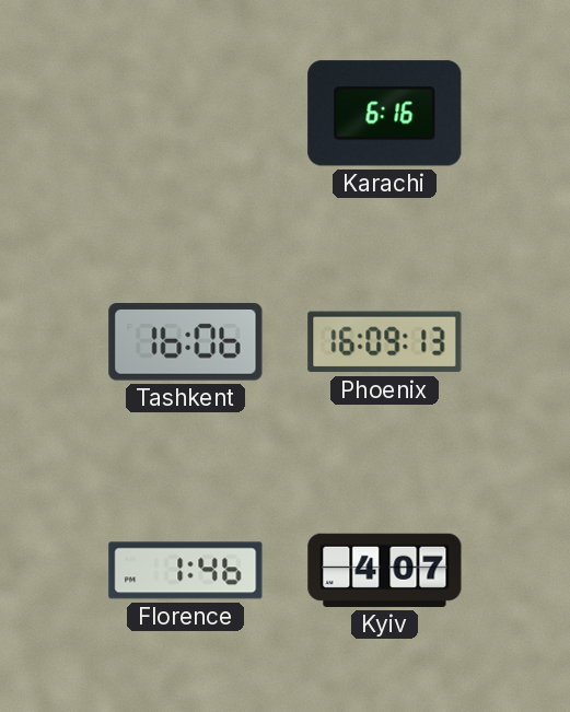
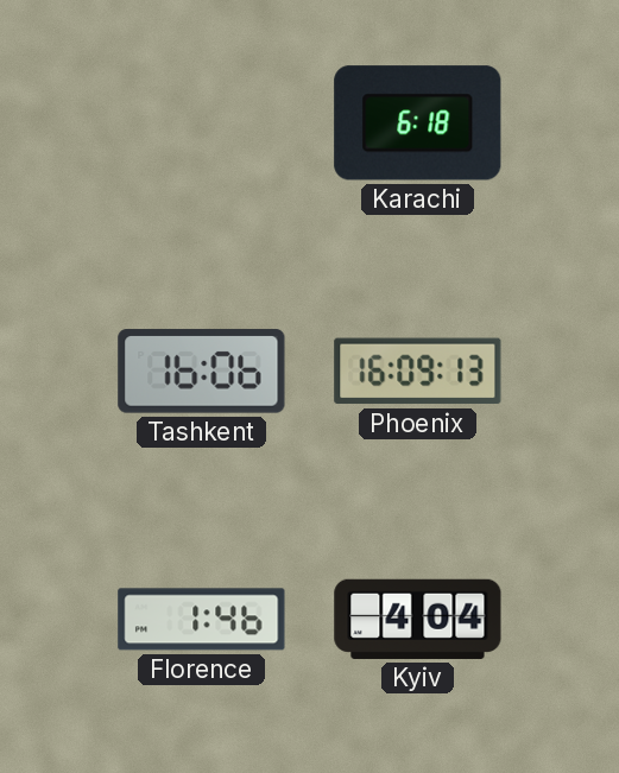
Karachi: 6:16 -> 6:18 (418, 123)
Kyiv: 4:07 -> 4:04 (418, 619)
